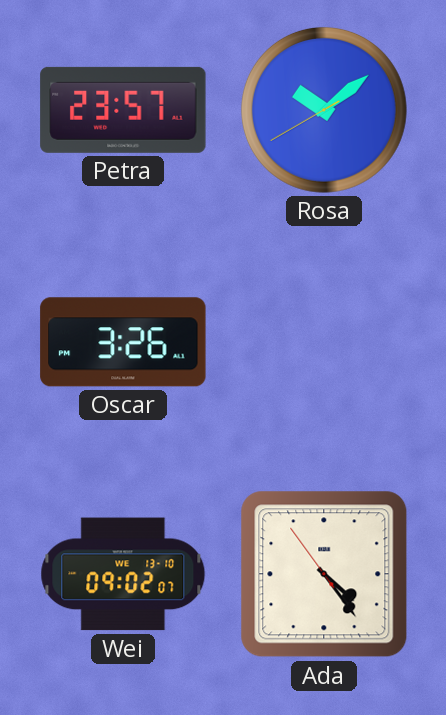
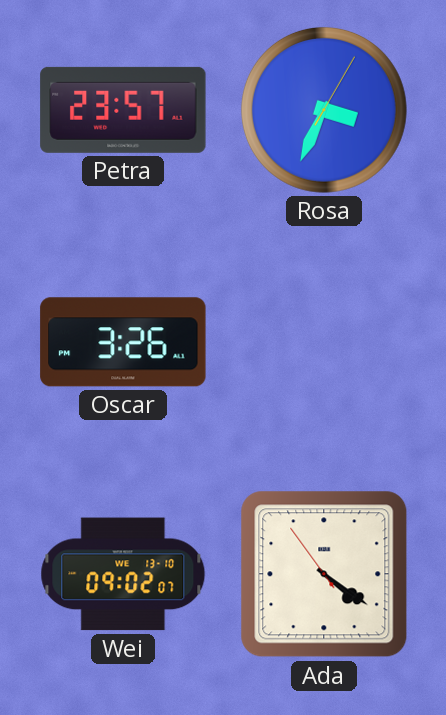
Rosa: 10:08 -> 3:34 (324, 110)
Ada: 4:23 -> 4:20 (324, 574)
